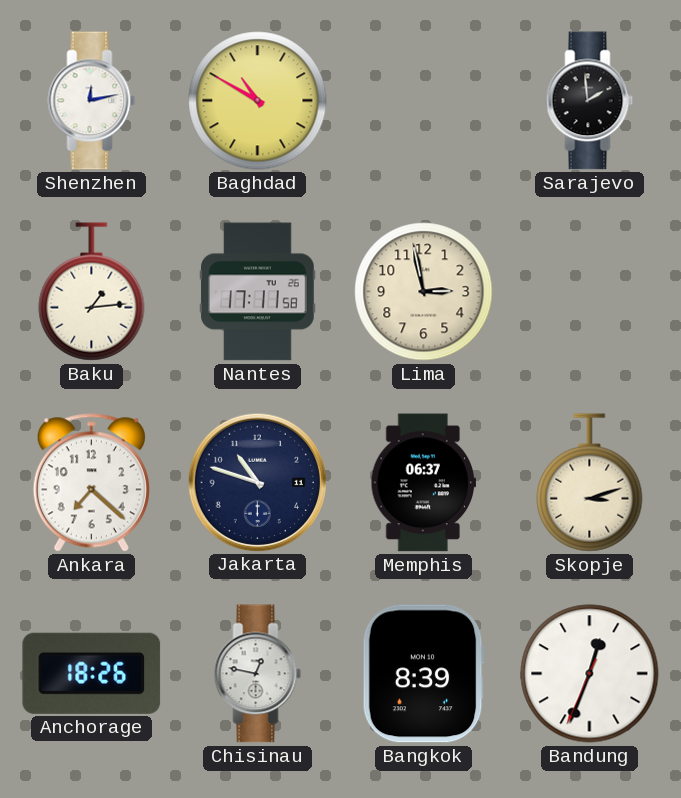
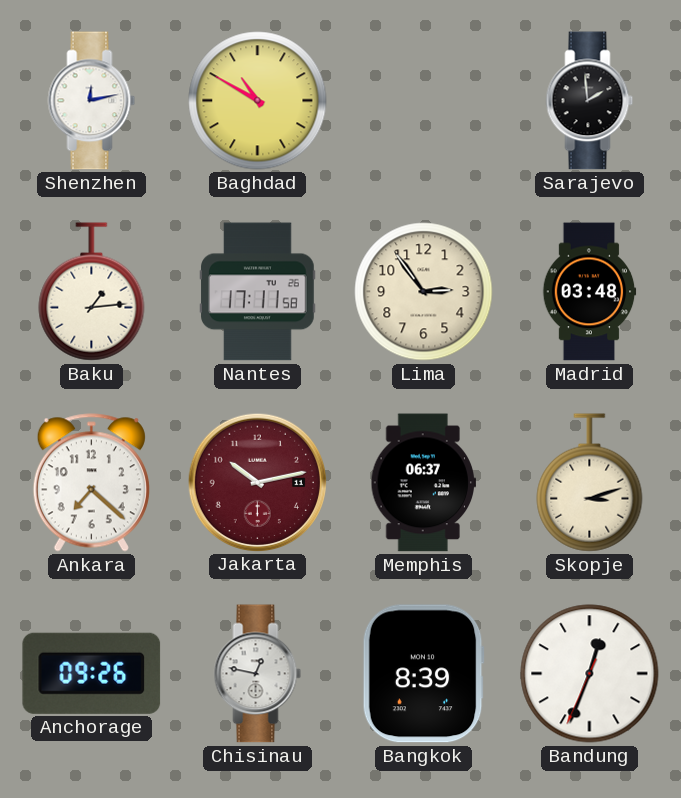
Lima: 2:58 -> 2:54 (424, 292)
Madrid: none -> 03:48 (589, 292)
Jakarta: 10:48 -> 10:13 (257, 482)
Jakarta dial: navy -> burgundy (257, 482)
Anchorage: 18:26 -> 09:26 (92, 673)
